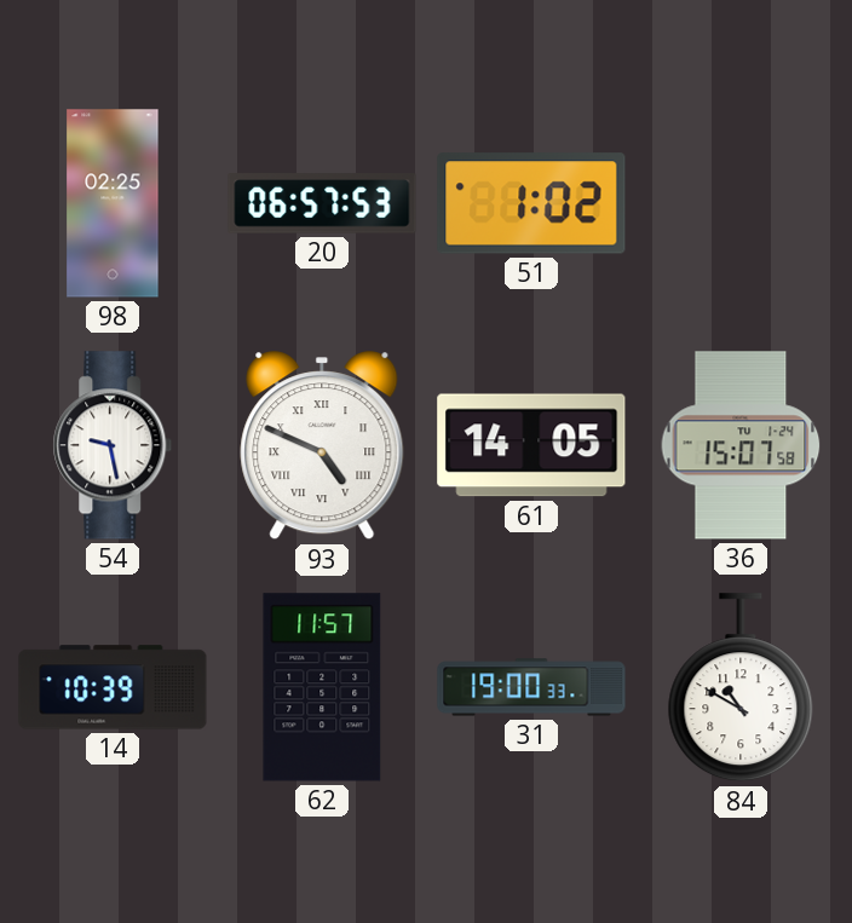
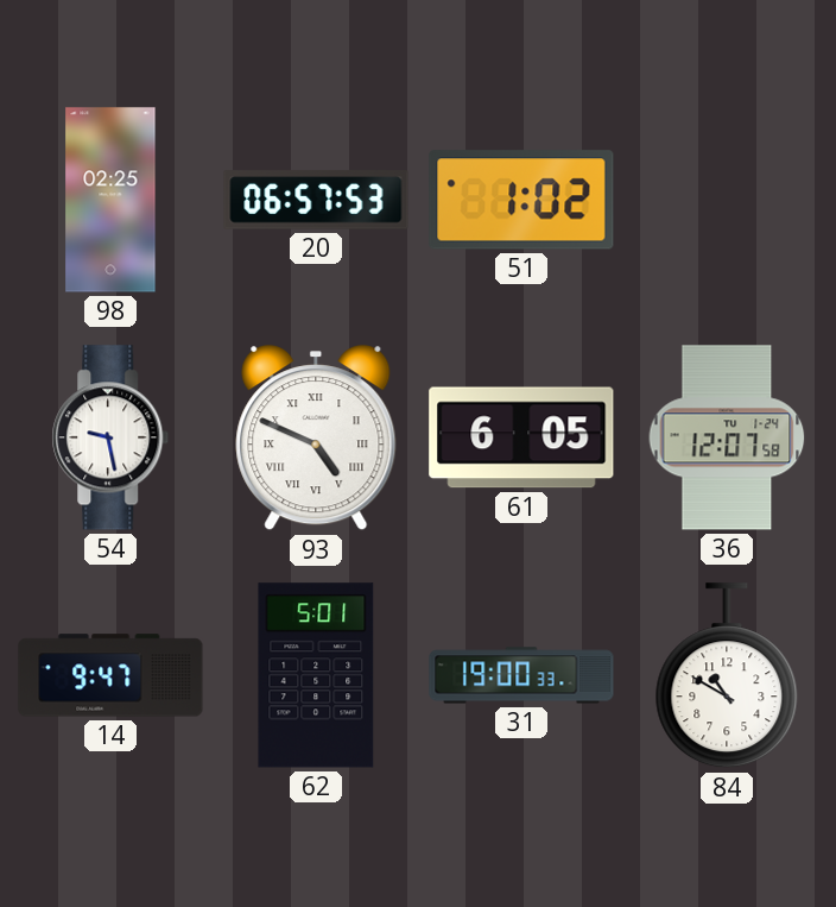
61: 14:05 -> 6:05 (521, 437)
36: 15:07 -> 12:07 (727, 437)
14: 10:39 -> 9:47 (110, 675)
62: 11:57 -> 5:01 (316, 675)
